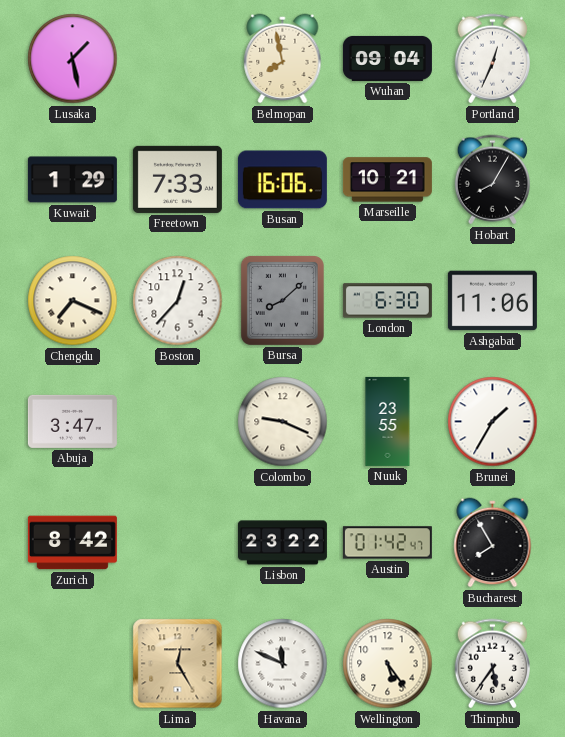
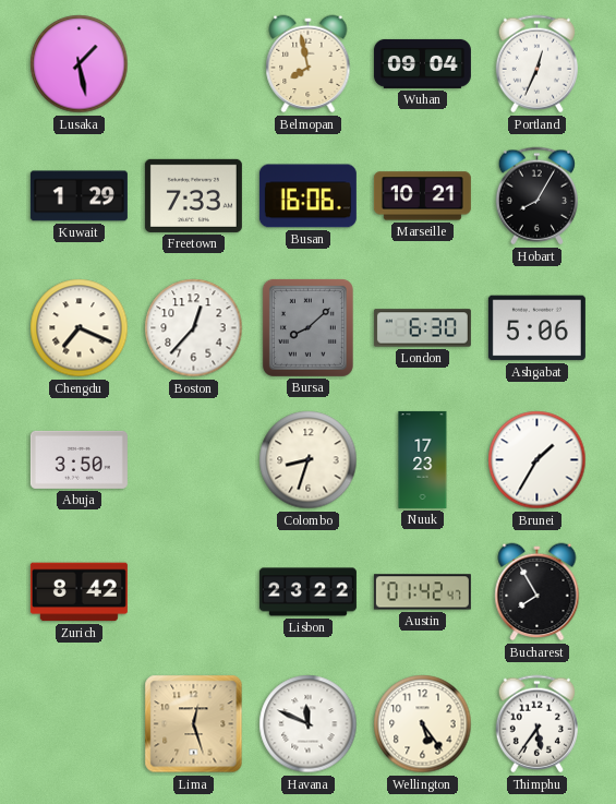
Ashgabat: 11:06 -> 5:06 (536, 328)
Abuja: 3:47 -> 3:50 (78, 459)
Colombo: 9:19 -> 8:33 (309, 460)
Nuuk: 23:55 -> 17:23 (423, 459)
Lima: 12:25 -> 12:27 (194, 724)
